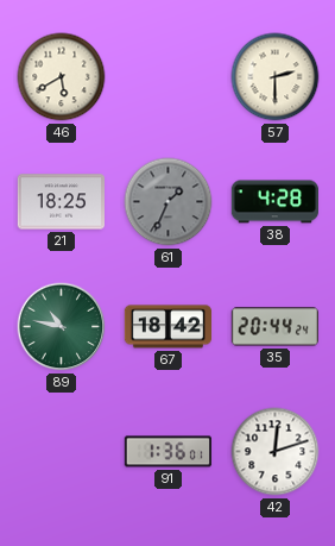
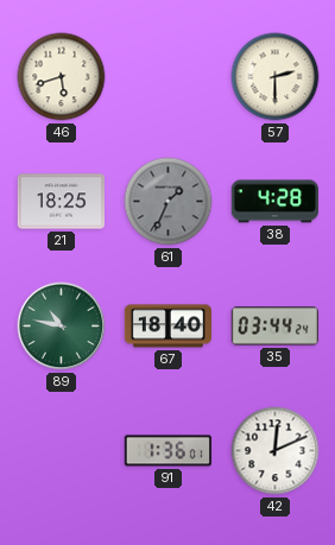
46: 5:40 -> 5:42 (62, 77)
67: 18:42 -> 18:40 (167, 327)
35: 20:44 -> 03:44 (274, 327)
42: 12:12 -> 12:11 (276, 451)
